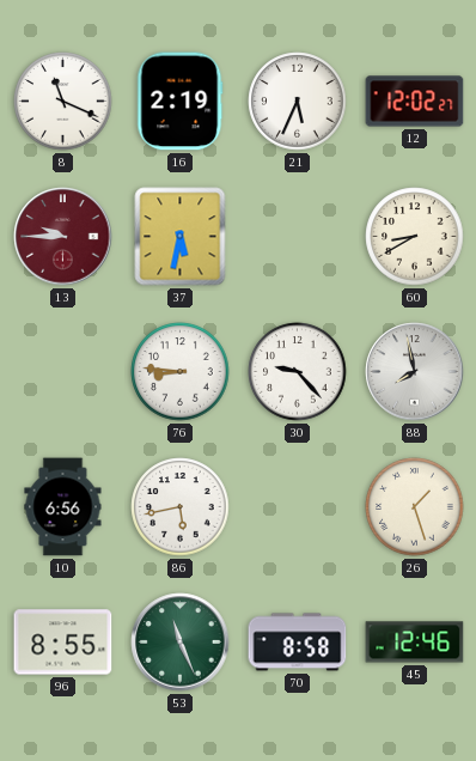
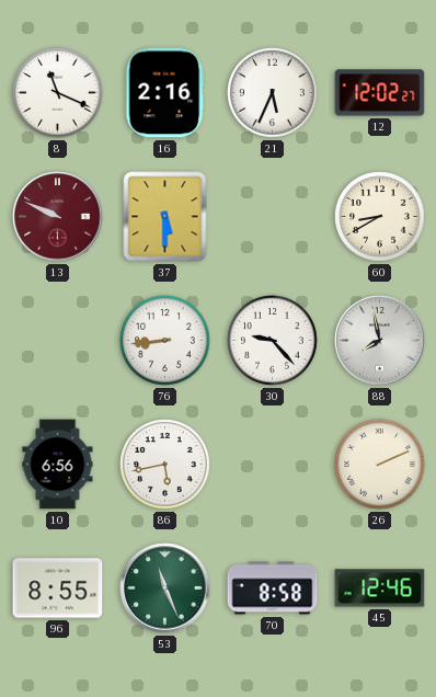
16: 2:19 -> 2:16 (165, 93)
13: 9:45 -> 9:49 (58, 217)
37: 5:32 -> 5:30 (165, 217)
76: 8:46 -> 8:44 (165, 341)
26: 1:27 -> 2:11 (380, 465)
